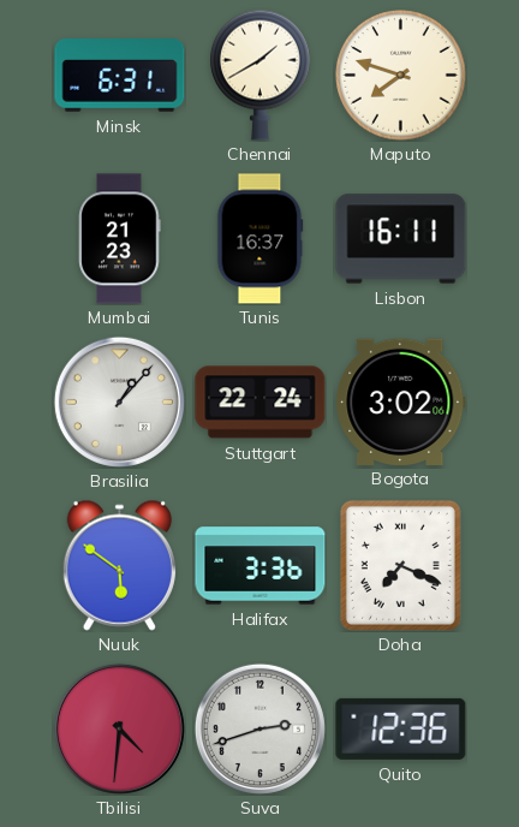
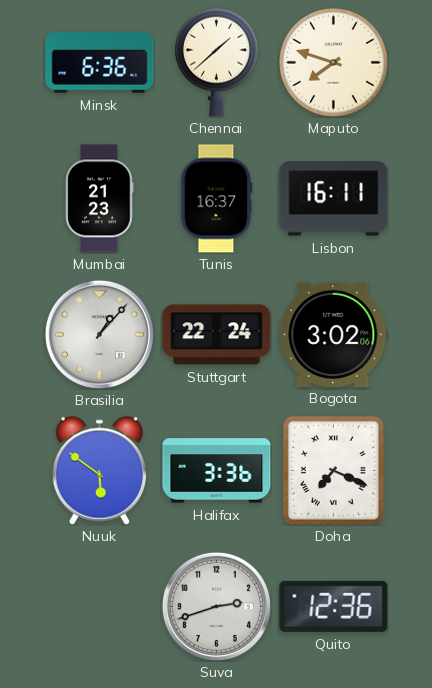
Minsk: 6:31 -> 6:36 (100, 63)
Chennai: 1:40 -> 1:38 (217, 62)
Tbilisi: 4:31 -> none (119, 728)
